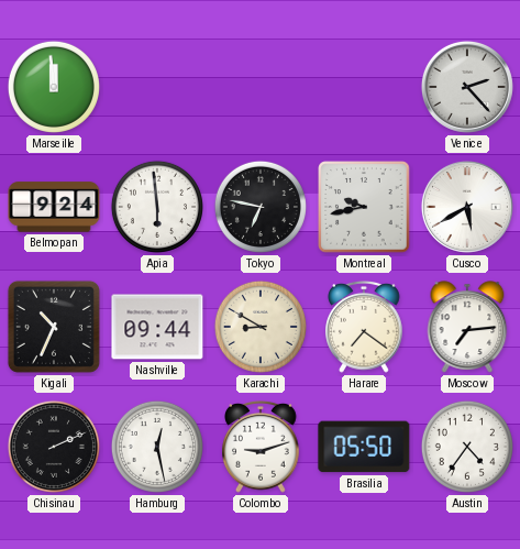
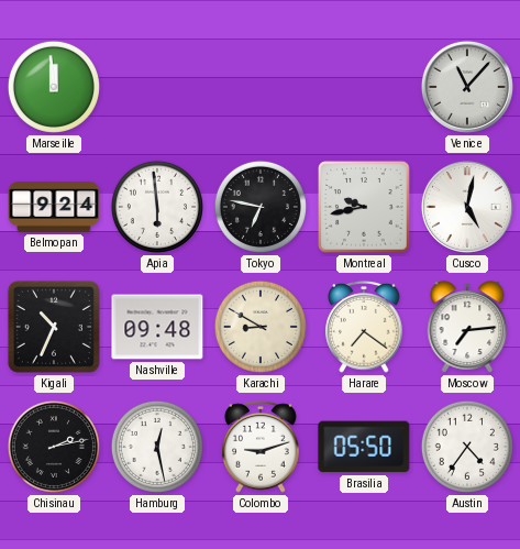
Venice: 2:23 -> 11:07 (467, 87)
Cusco: 5:40 -> 5:02 (467, 207)
Nashville: 09:44 -> 09:48 (157, 327)
Chisinau: 2:11 -> 2:13 (54, 447)
